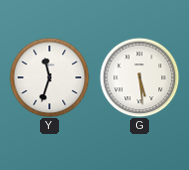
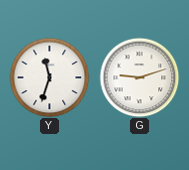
G: 5:29 -> 9:12 (139, 77)
